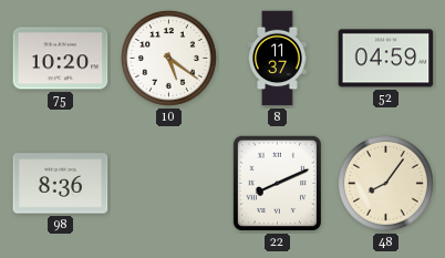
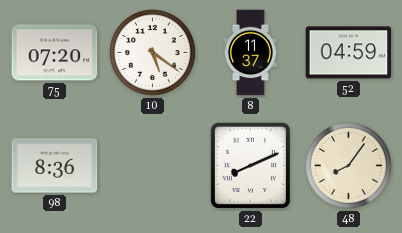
75: 10:20 -> 07:20 (55, 53)
